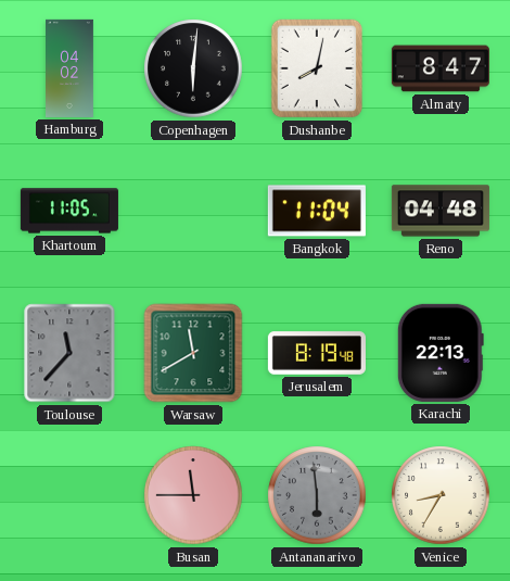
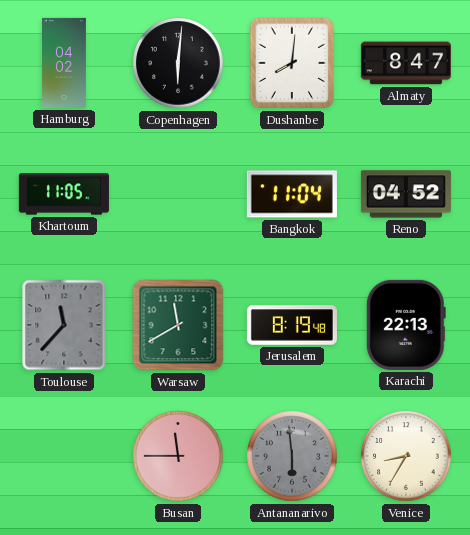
Dushanbe: 8:02 -> 8:01 (292, 63)
Reno: 04:48 -> 04:52 (406, 194)
